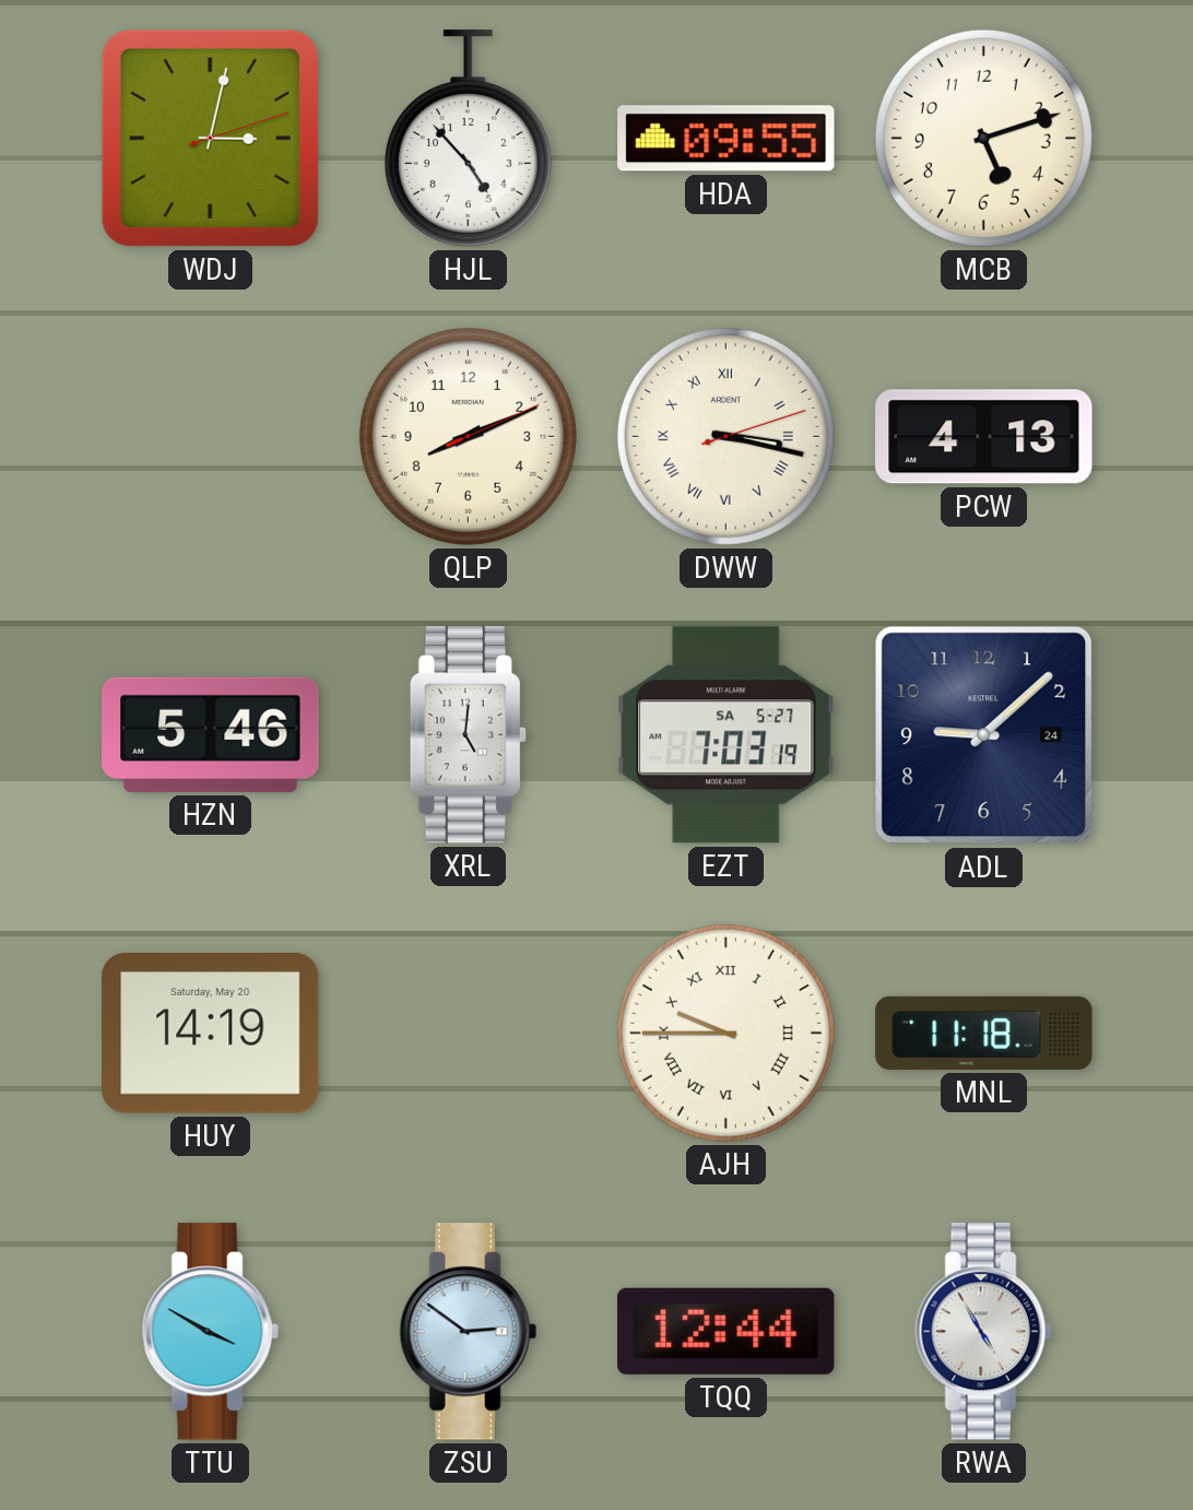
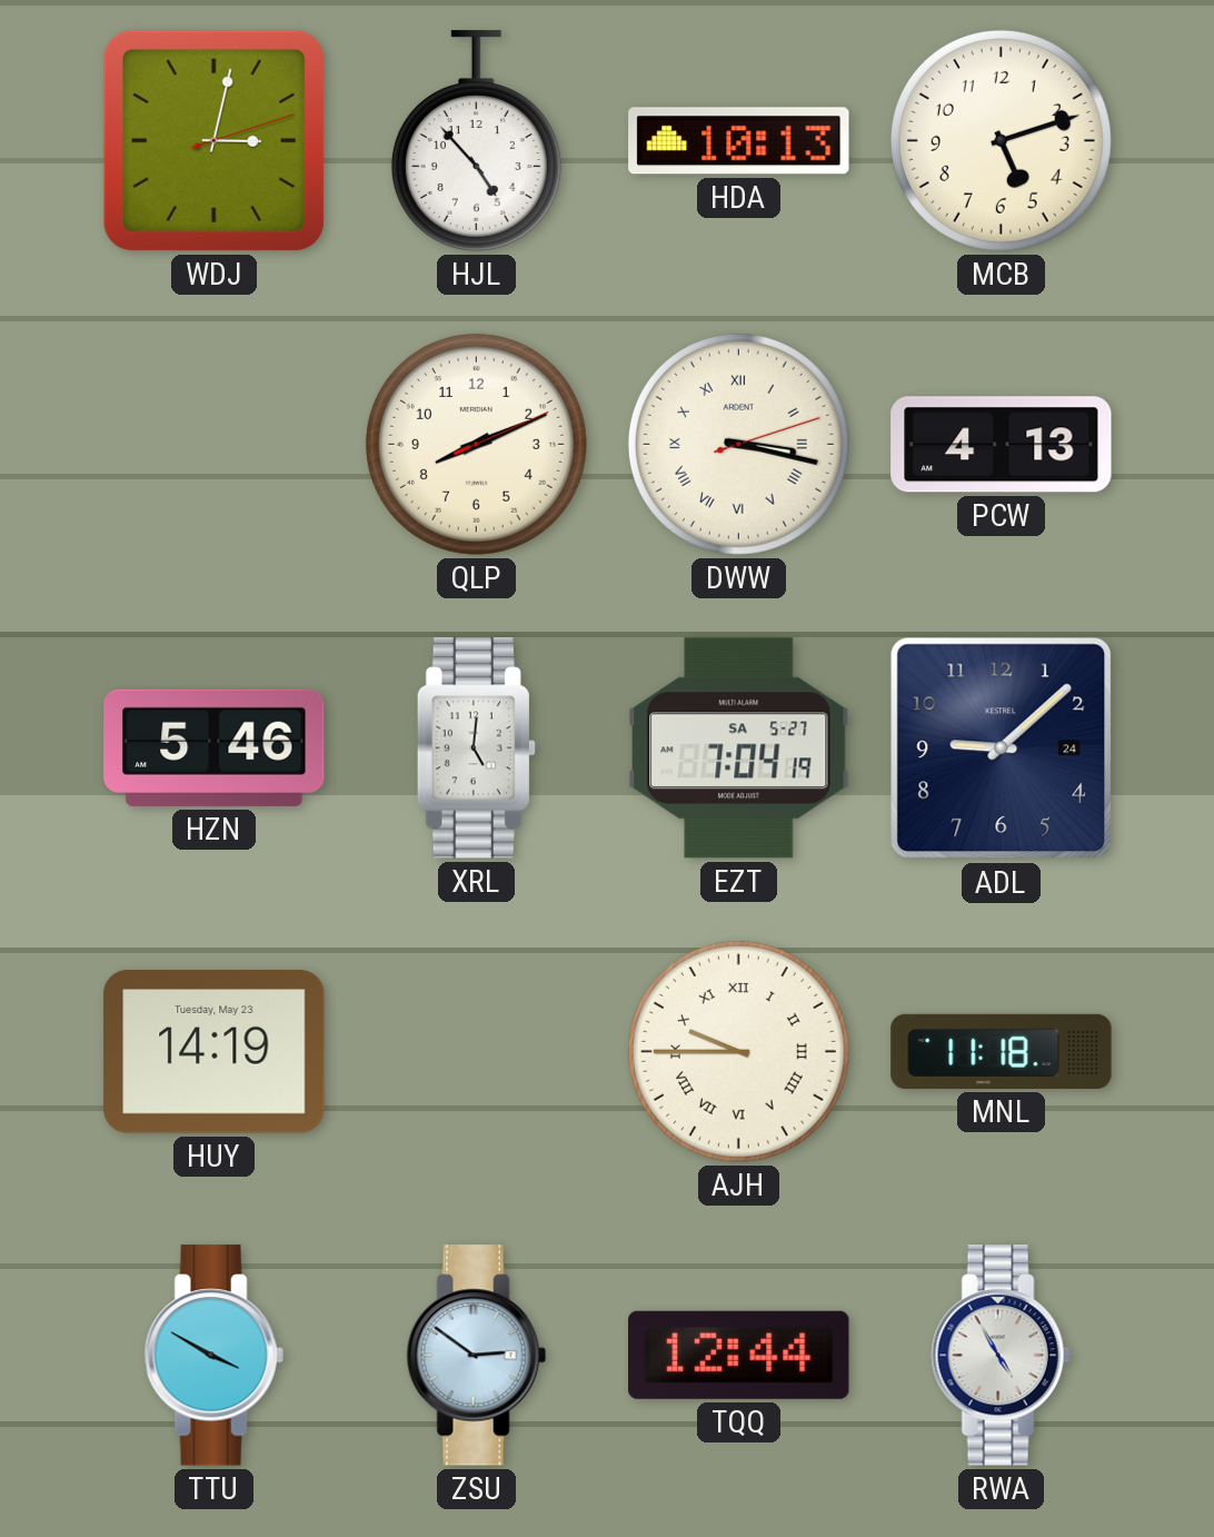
HDA: 09:55 -> 10:13 (739, 141)
EZT: 7:03 -> 7:04 (739, 748)
HUY date: Saturday, May 20 -> Tuesday, May 23 (215, 1052)
